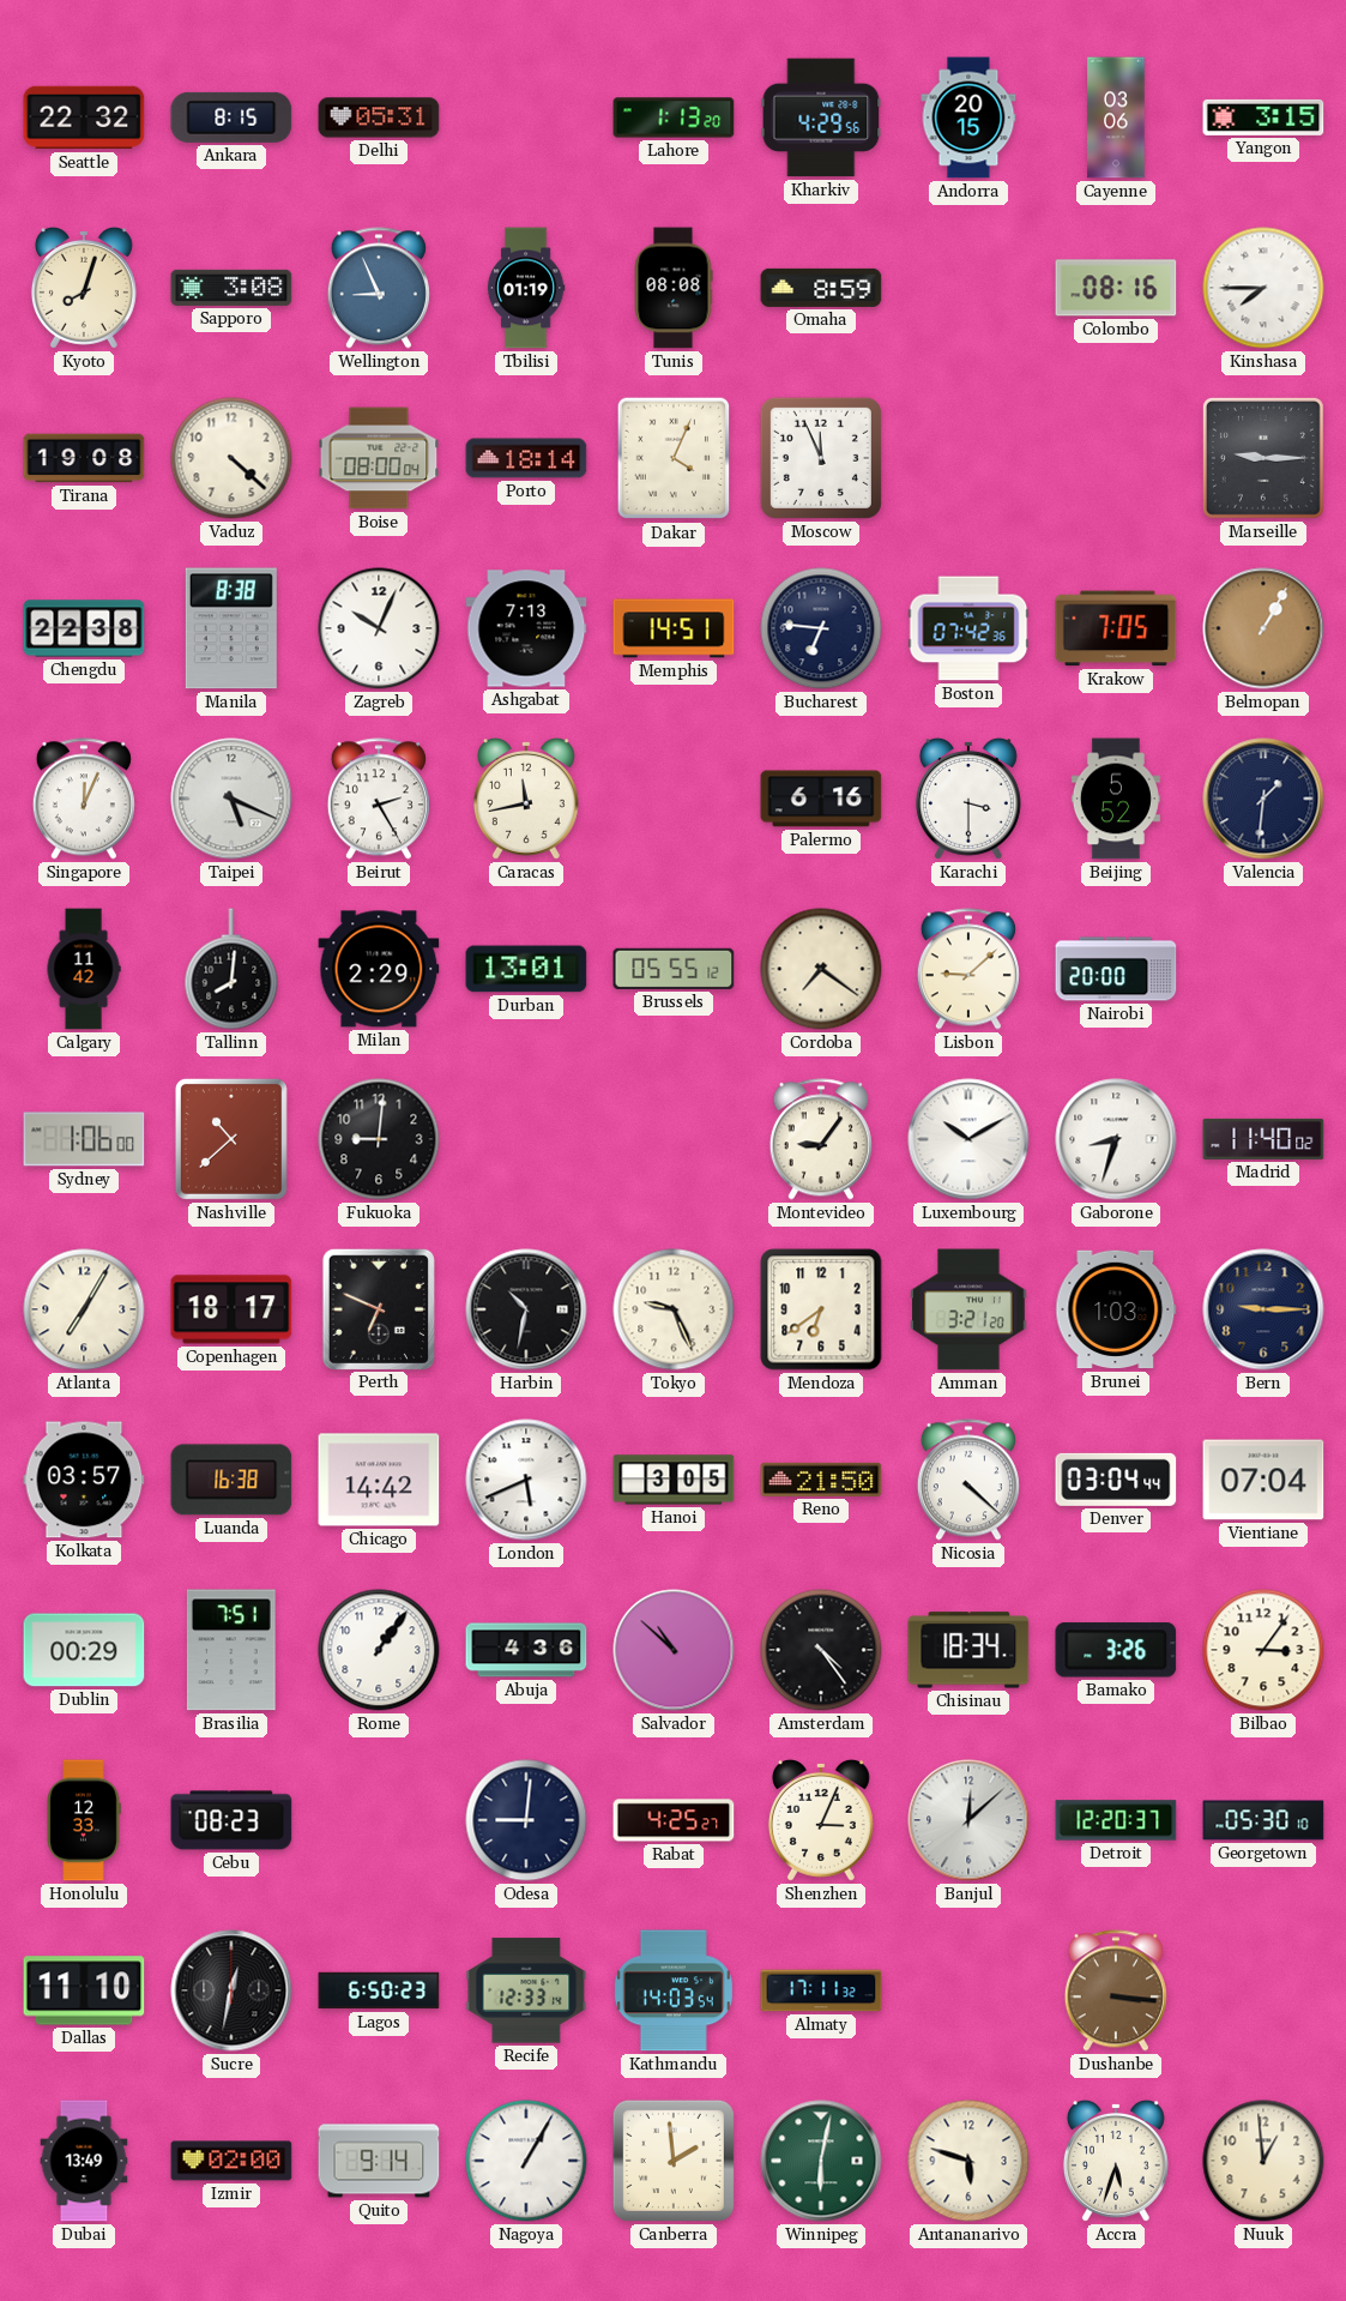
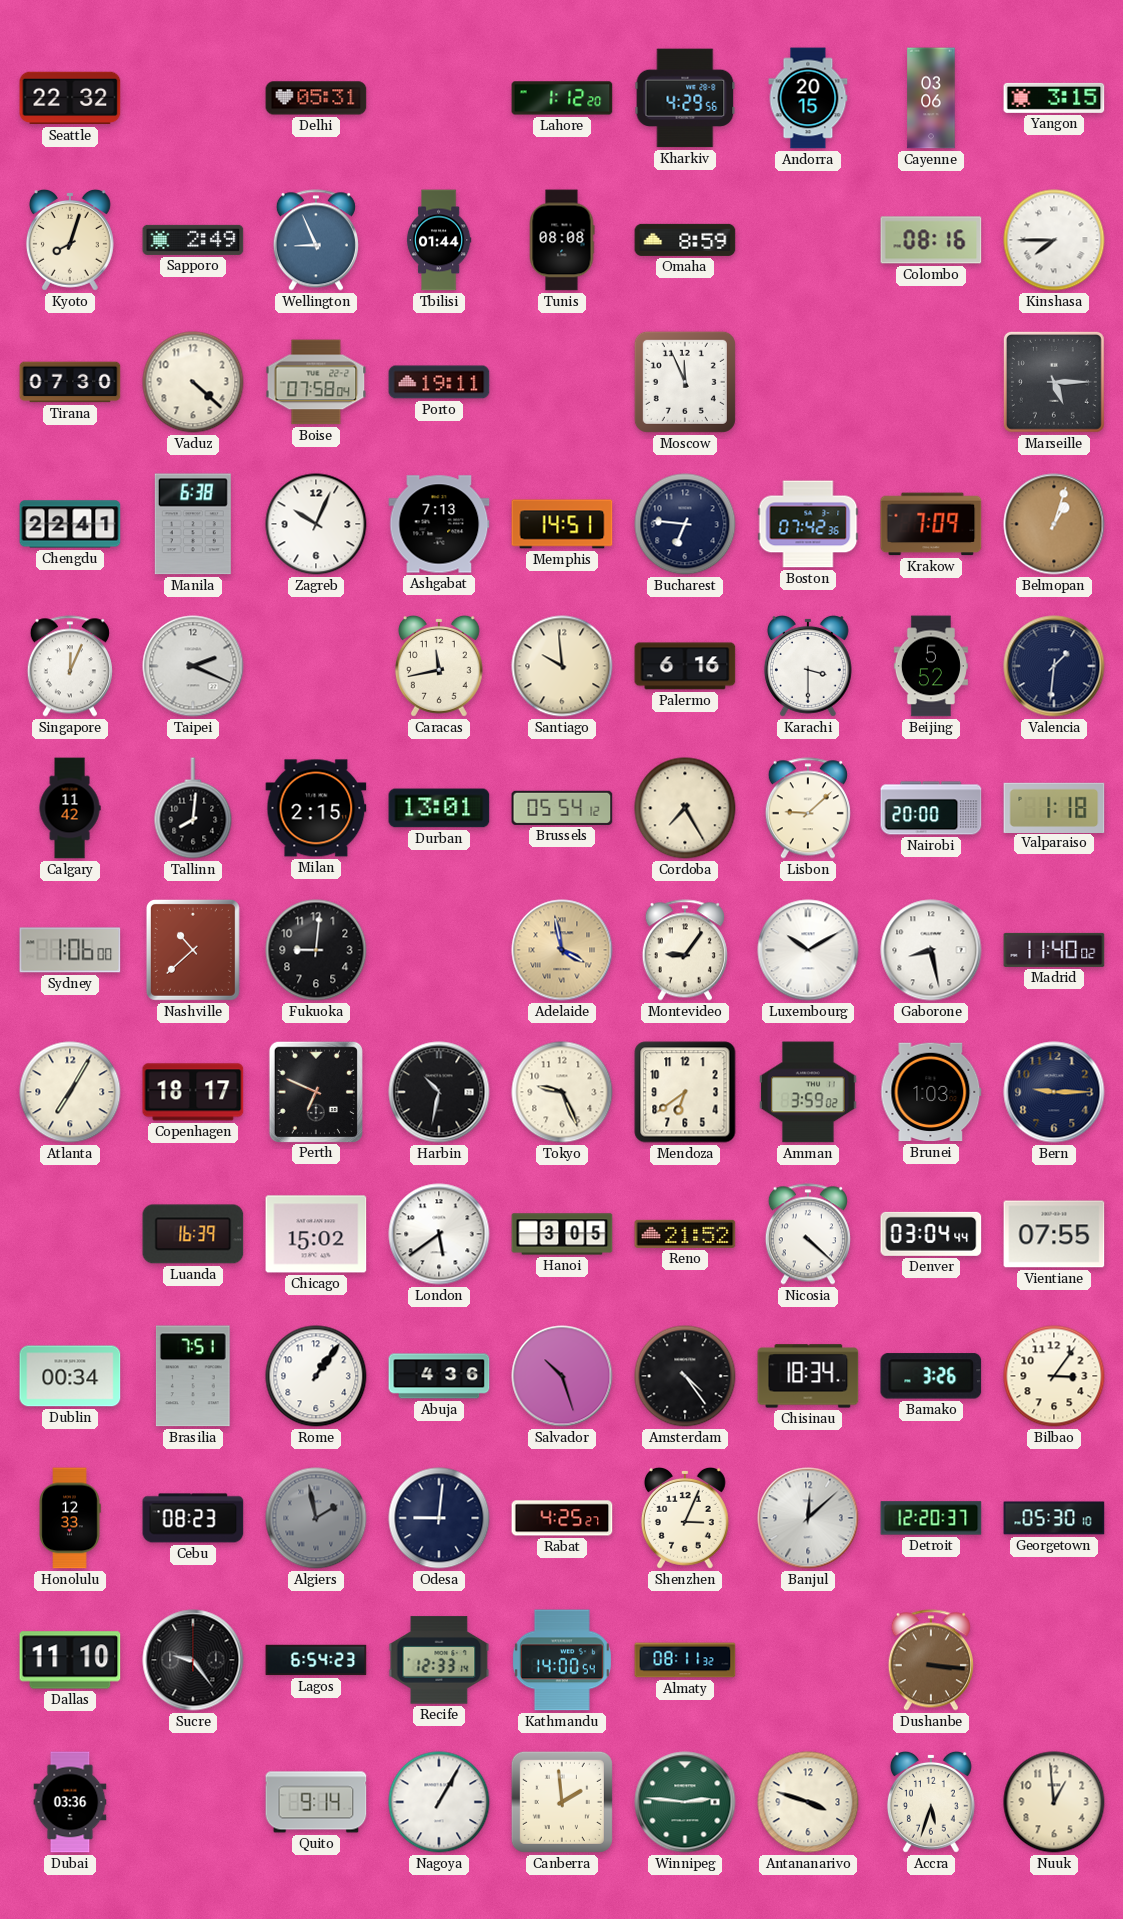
Ankara: 8:15 -> none (231, 118)
Lahore: 1:13 -> 1:12 (562, 98)
Sapporo: 3:08 -> 2:49 (193, 240)
Tbilisi: 01:19 -> 01:44 (439, 240)
Tirana: 19:08 -> 07:30 (70, 382)
Boise: 08:00 -> 07:58 (316, 382)
Porto: 18:14 -> 19:11 (439, 382)
Dakar: 4:04 -> none (674, 458)
Marseille: 9:15 -> 5:15 (1054, 382)
Chengdu: 22:38 -> 22:41 (70, 524)
Manila: 8:38 -> 6:38 (193, 524)
Krakow: 7:05 -> 7:09 (931, 524)
Belmopan: 1:05 -> 1:03 (1054, 524)
Taipei: 5:19 -> 2:19 (193, 666)
Beirut: 2:25 -> none (379, 799)
Santiago: none -> 9:59 (562, 666)
Milan: 2:29 -> 2:15 (316, 808)
Brussels: 05:55 -> 05:54 (562, 808)
Cordoba: 7:21 -> 7:25 (685, 808)
Valparaiso: none -> 1:18 (1054, 807)
Adelaide: none -> 3:58 (562, 950)
Gaborone: 8:33 -> 8:28 (931, 950)
Amman: 3:21 -> 3:59 (808, 1092)
Kolkata: 03:57 -> none (84, 1480)
Luanda: 16:38 -> 16:39 (193, 1234)
Chicago: 14:42 -> 15:02 (316, 1234)
London: 5:41 -> 5:39 (439, 1234)
Reno: 21:50 -> 21:52 (685, 1234)
Vientiane: 07:04 -> 07:55 (1054, 1234)
Dublin: 00:29 -> 00:34 (70, 1376)
Salvador: 10:52 -> 10:27 (562, 1376)
Algiers: none -> 1:58 (316, 1518)
Sucre: 12:32 -> 9:24 (193, 1660)
Lagos: 6:50 -> 6:54 (316, 1660)
Kathmandu: 14:03 -> 14:00 (562, 1660)
Almaty: 17:11 -> 08:11 (685, 1660)
Dubai: 13:49 -> 03:36 (70, 1802)
Izmir: 02:00 -> none (231, 2161)
Winnipeg: 6:02 -> 2:46 (685, 1802)
Antananarivo: 5:48 -> 3:48 (808, 1802)
